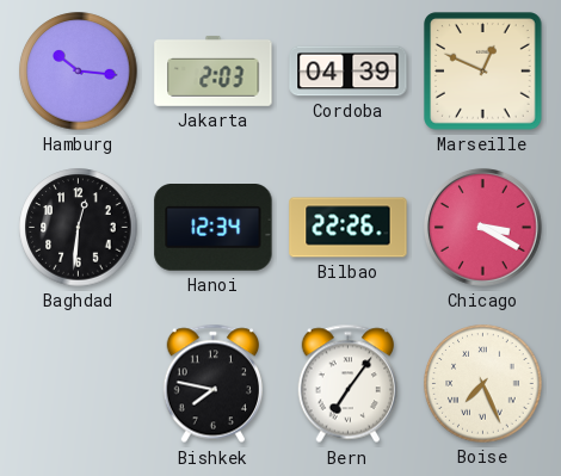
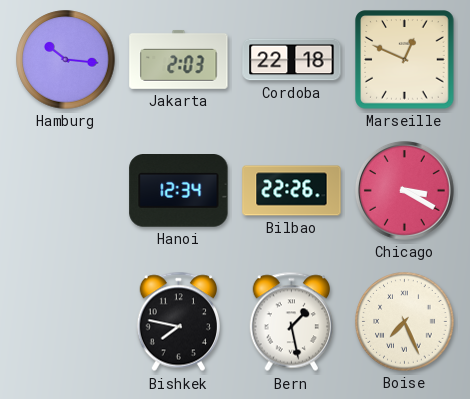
Cordoba: 04:39 -> 22:18 (292, 60)
Baghdad: 12:31 -> none (79, 228)
Bern: 7:06 -> 1:28 (292, 322)
